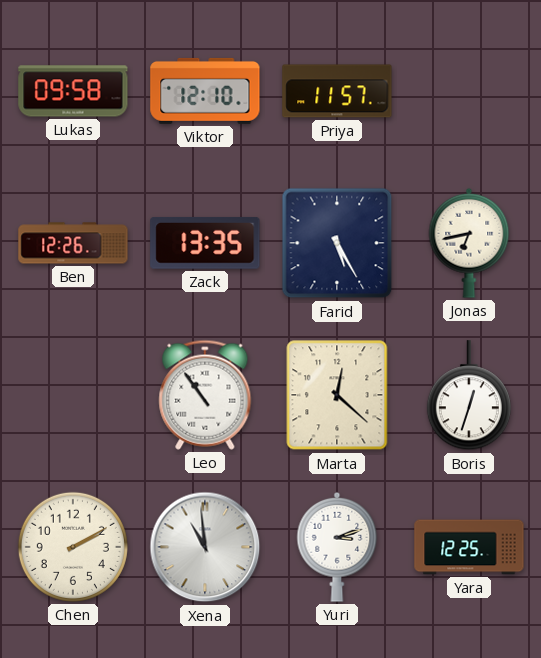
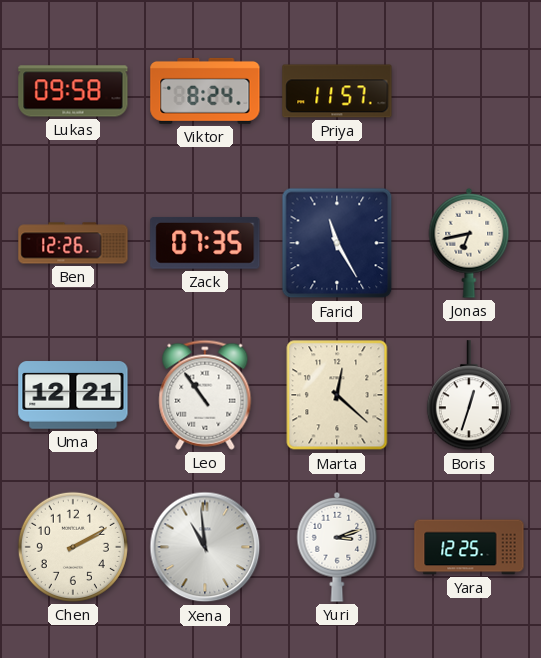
Viktor: 12:10 -> 8:24 (205, 91)
Zack: 13:35 -> 07:35 (205, 244)
Farid: 5:25 -> 11:25 (337, 243)
Uma: none -> 12:21 (73, 395)
